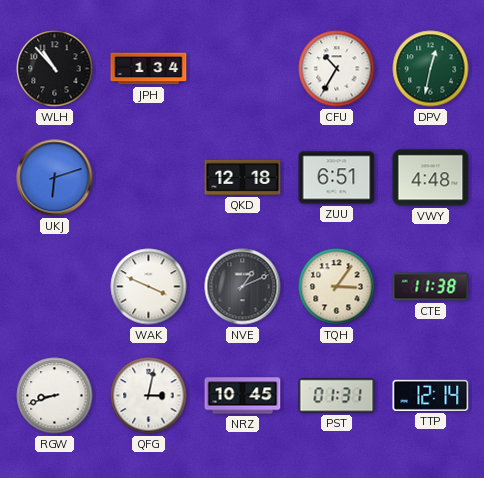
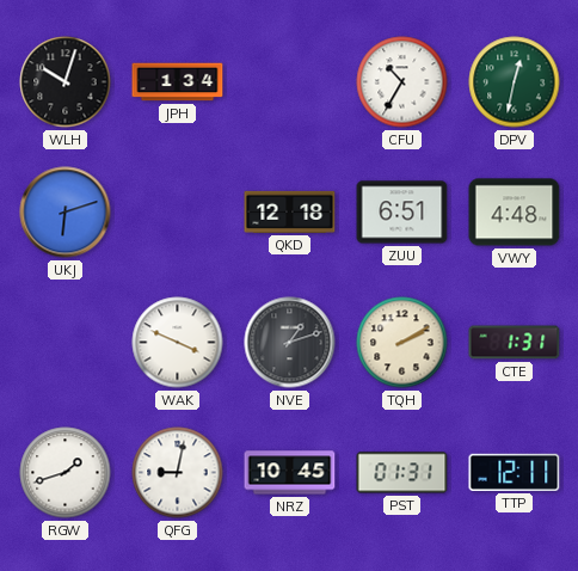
WLH: 10:53 -> 10:03 (66, 82)
NVE: 1:11 -> 1:12 (290, 343)
TQH: 3:06 -> 2:10 (402, 343)
CTE: 11:38 -> 1:31 (515, 343)
RGW: 8:42 -> 1:42 (66, 473)
QFG: 3:02 -> 9:02 (178, 473)
TTP: 12:14 -> 12:11 (515, 472)
